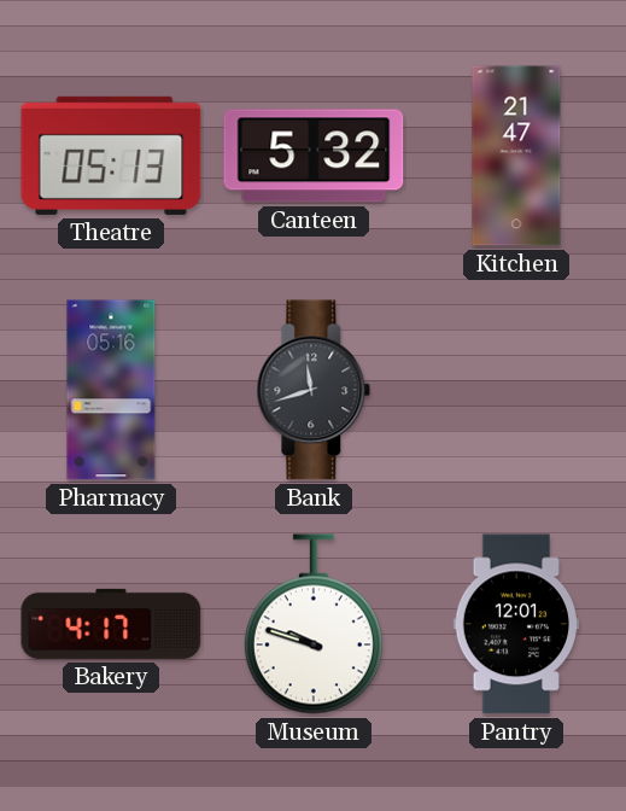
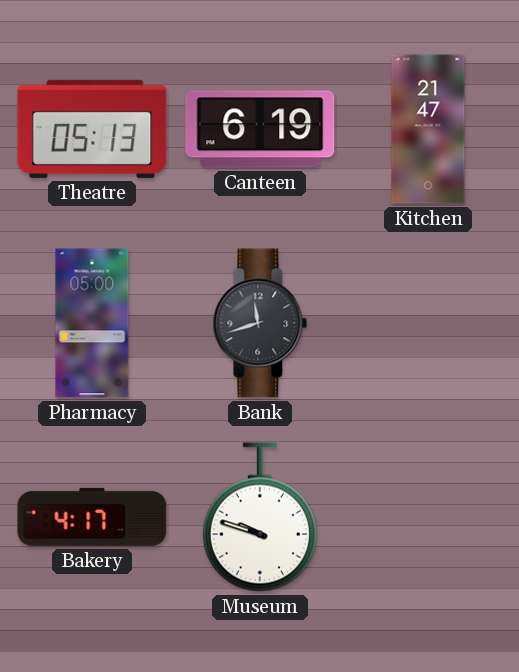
Canteen: 5:32 -> 6:19 (260, 129)
Pharmacy: 05:16 -> 05:00 (92, 323)
Pantry: 12:01 -> none (516, 624)
